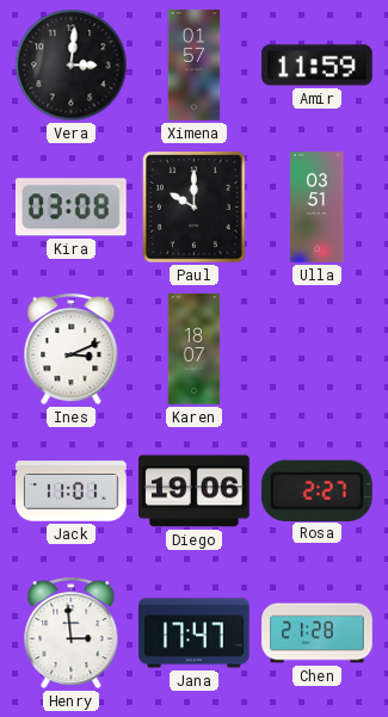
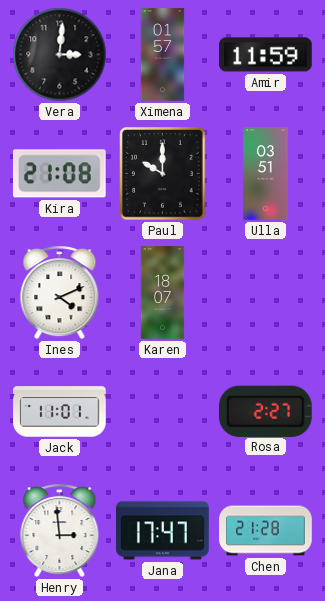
Kira: 03:08 -> 21:08 (59, 174)
Ines: 3:11 -> 4:11 (60, 293)
Diego: 19:06 -> none (195, 492)
